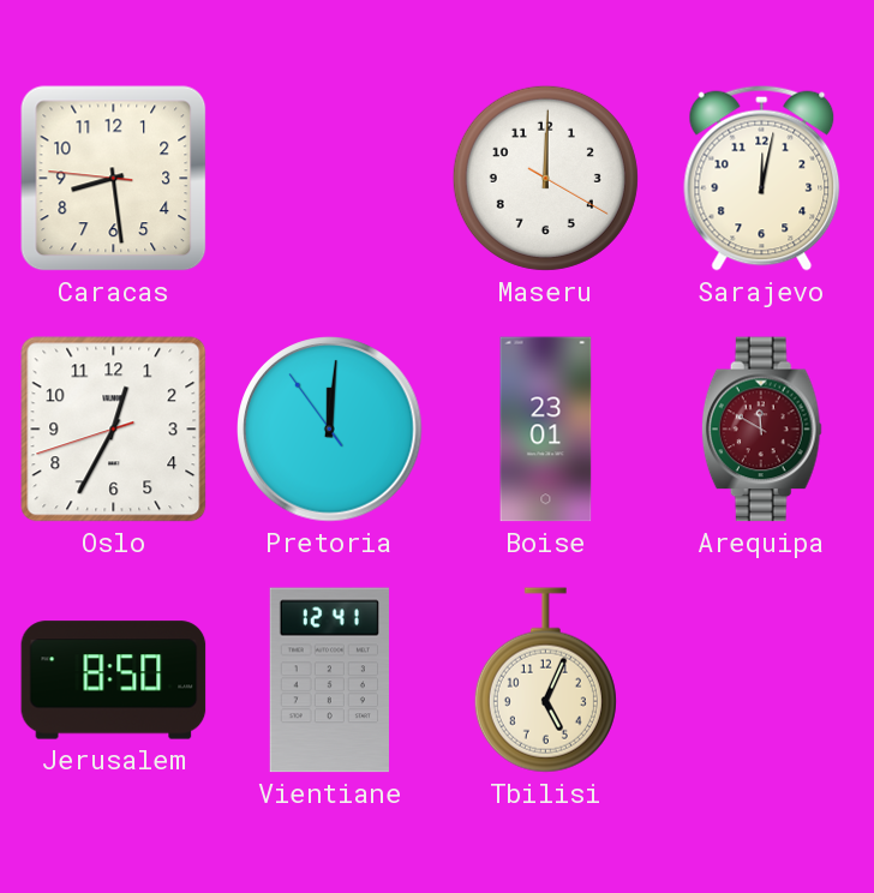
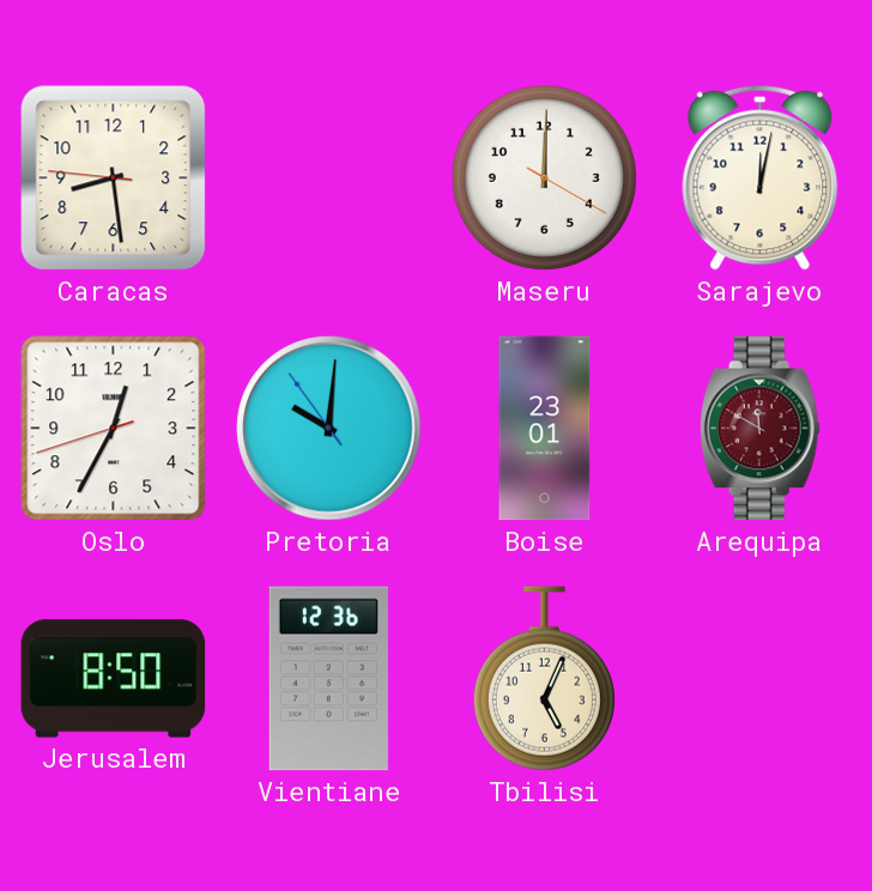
Pretoria: 12:00 -> 10:00 (329, 429)
Vientiane: 12:41 -> 12:36 (328, 679)
